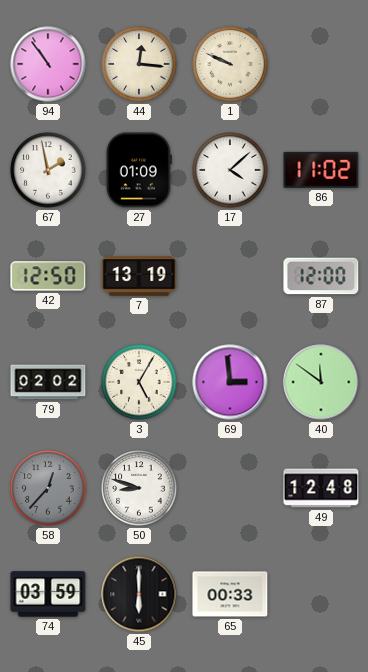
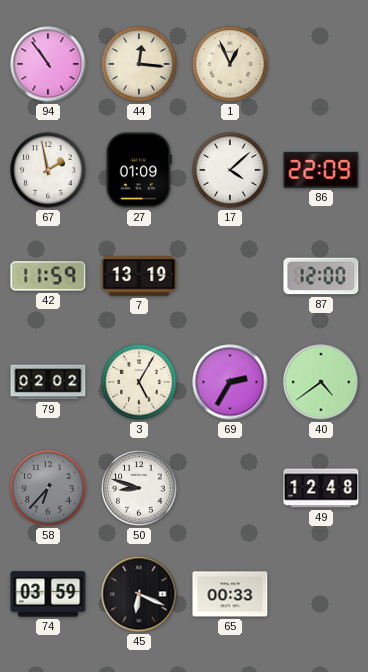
1: 9:49 -> 12:56 (230, 64)
86: 11:02 -> 22:09 (321, 170)
42: 12:50 -> 11:59 (48, 276)
69: 2:59 -> 2:35 (230, 382)
40: 11:51 -> 4:39 (321, 382)
58: 12:37 -> 6:37 (48, 488)
45: 6:00 -> 6:19 (139, 594)
